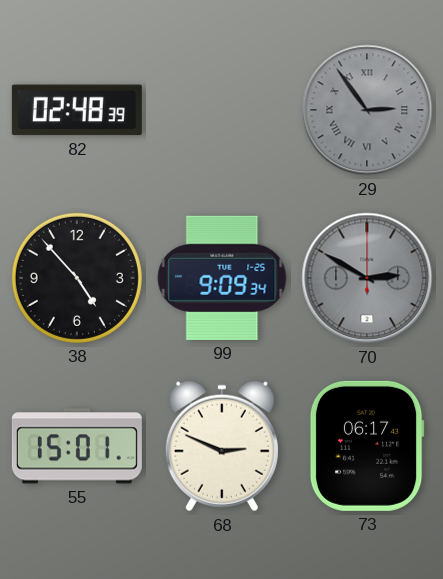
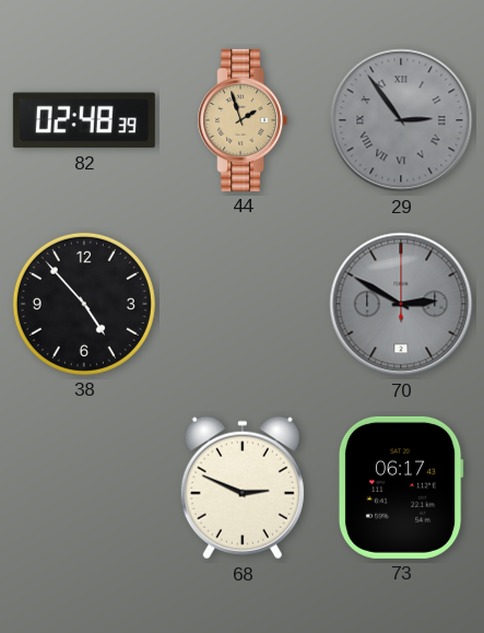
44: none -> 1:57 (243, 120)
99: 9:09 -> none (222, 278)
55: 15:01 -> none (77, 446)
